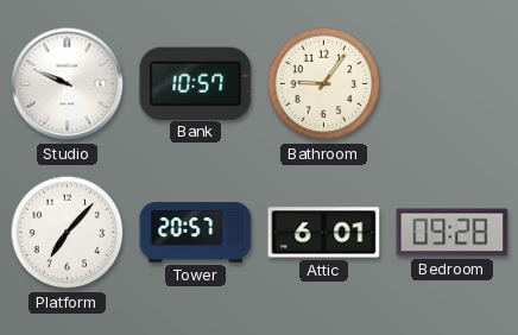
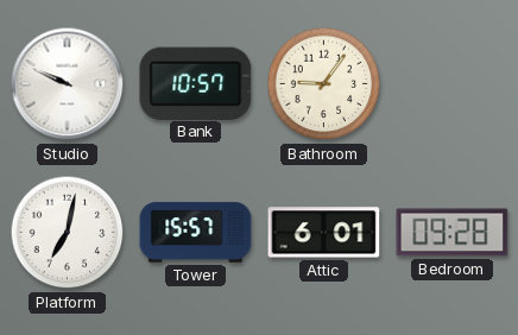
Platform: 7:07 -> 7:02 (68, 233)
Tower: 20:57 -> 15:57 (196, 233)
